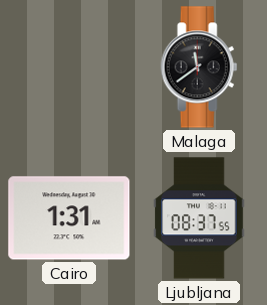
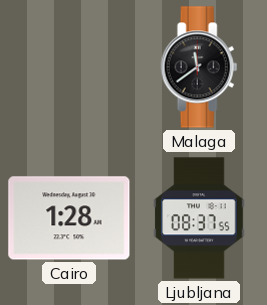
Cairo: 1:31 -> 1:28 (69, 218)
